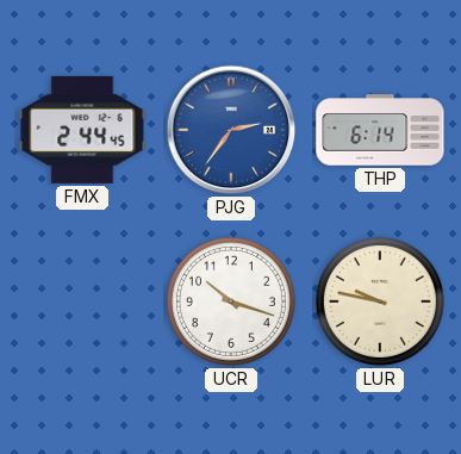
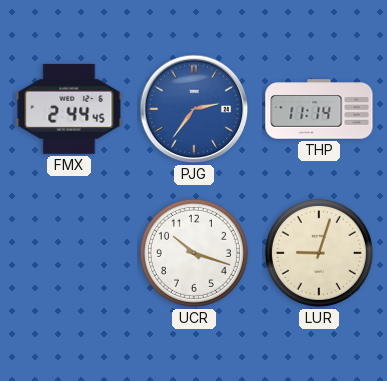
THP: 6:14 -> 11:14 (319, 109)
LUR: 9:47 -> 9:03 (319, 253)
